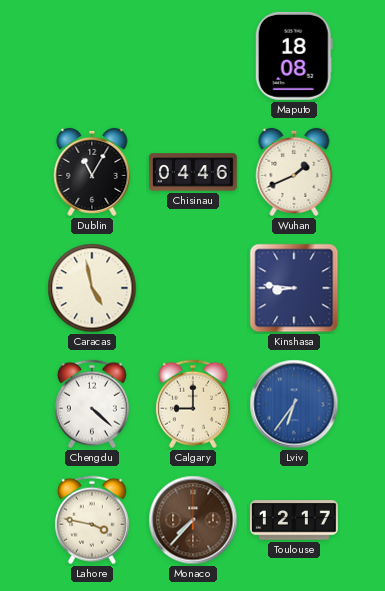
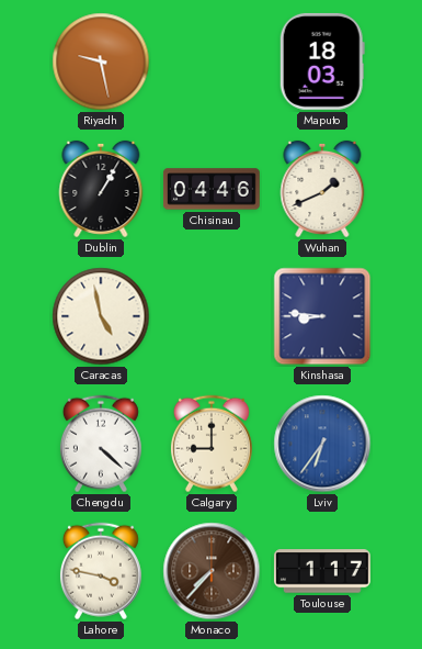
Riyadh: none -> 9:28 (101, 61)
Maputo: 18:08 -> 18:03 (322, 61)
Dublin: 11:05 -> 1:05 (101, 189)
Toulouse: 12:17 -> 1:17 (322, 571)
